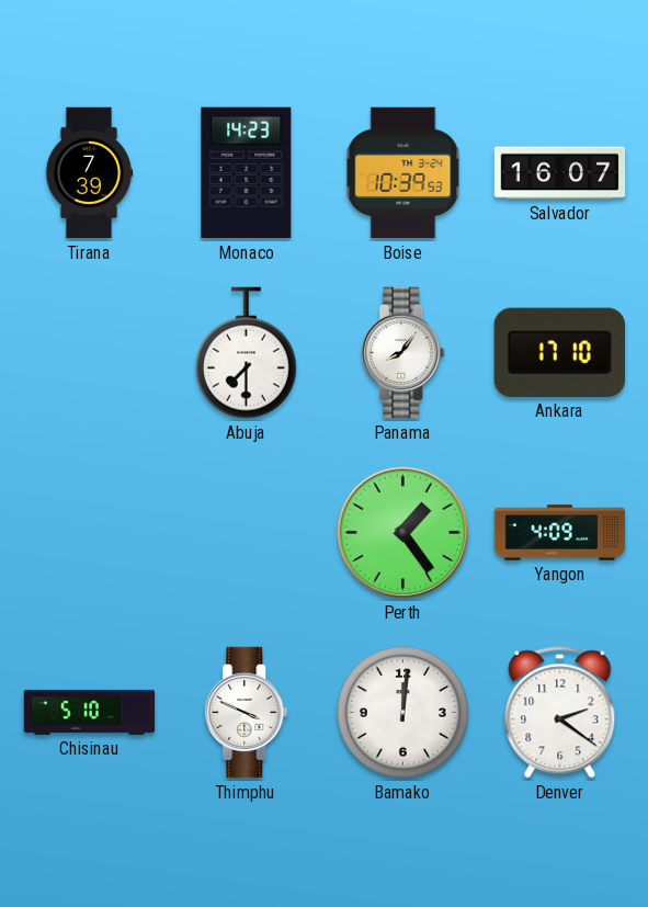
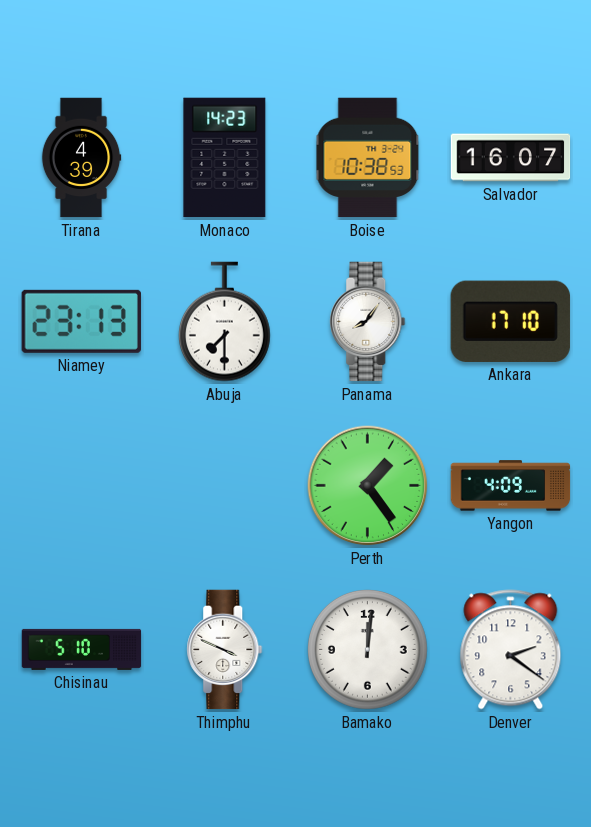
Tirana: 7:39 -> 4:39 (81, 158)
Boise: 10:39 -> 10:38 (368, 158)
Niamey: none -> 23:13 (81, 321)
